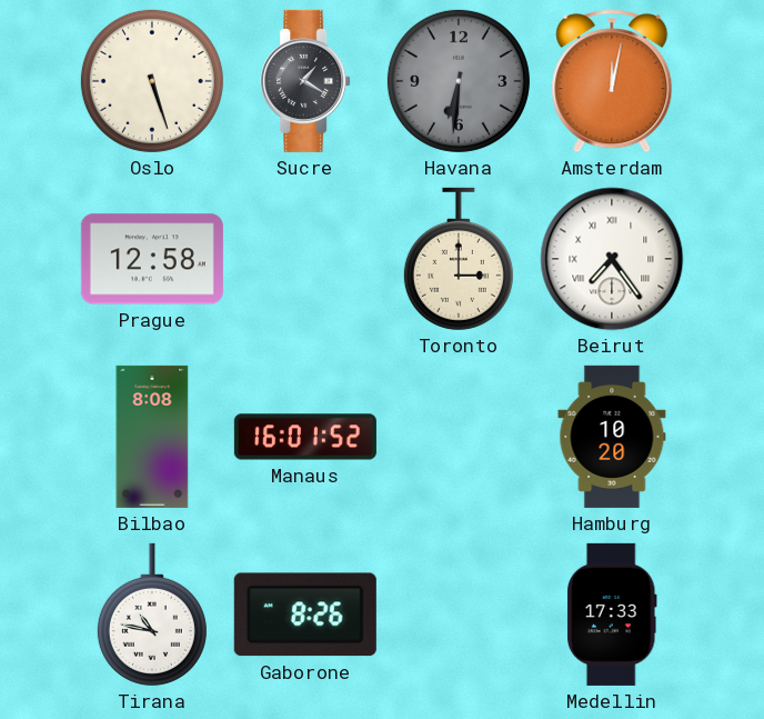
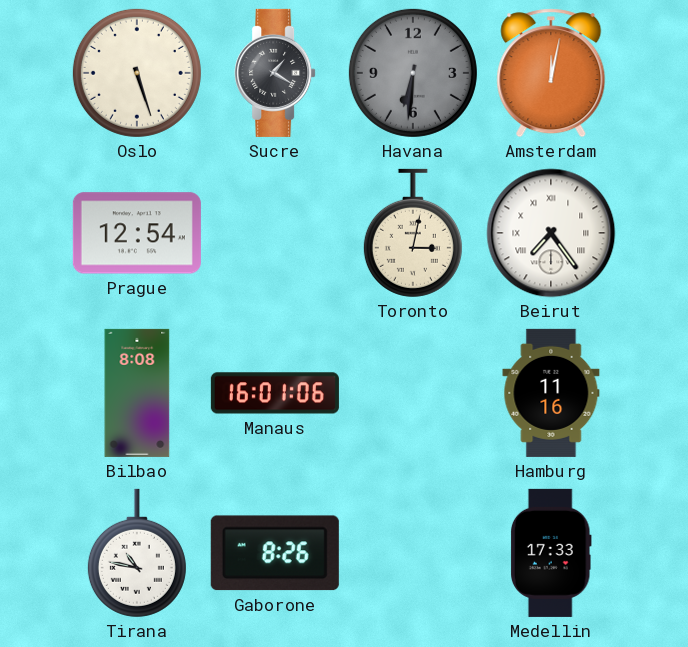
Prague: 12:58 -> 12:54 (137, 233)
Toronto: 3:00 -> 3:02 (413, 233)
Manaus: 16:01:52 -> 16:01:06 (275, 393)
Hamburg: 10:20 -> 11:16 (551, 393)
